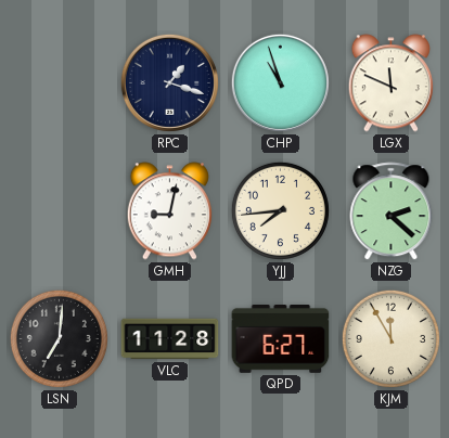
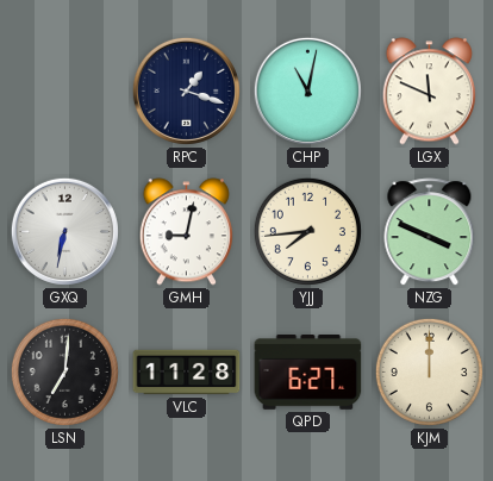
CHP: 10:57 -> 11:02 (307, 90)
GXQ: none -> 6:32 (64, 231)
NZG: 2:22 -> 3:49 (430, 232)
KJM: 11:55 -> 12:00 (429, 371)
